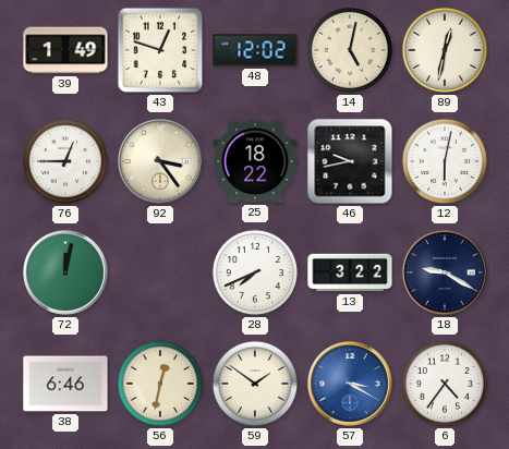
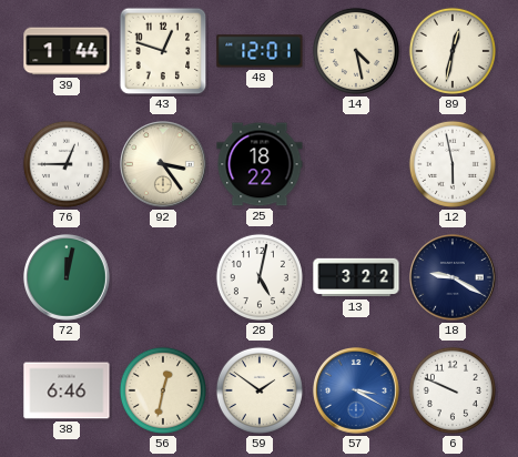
39: 1:49 -> 1:44 (67, 51)
48: 12:02 -> 12:01 (260, 51)
14: 5:02 -> 4:28 (356, 51)
46: 9:43 -> none (350, 161)
12: 6:02 -> 5:58 (453, 164)
28: 7:41 -> 5:02 (260, 277)
6: 4:36 -> 9:49 (453, 390)
